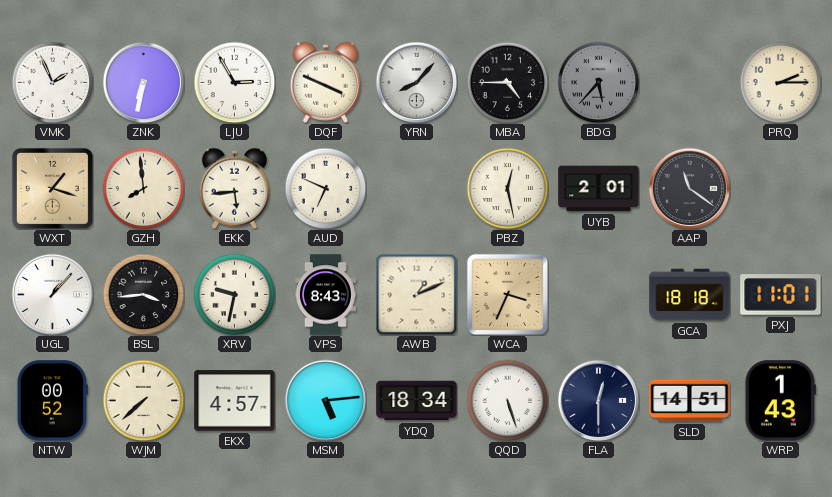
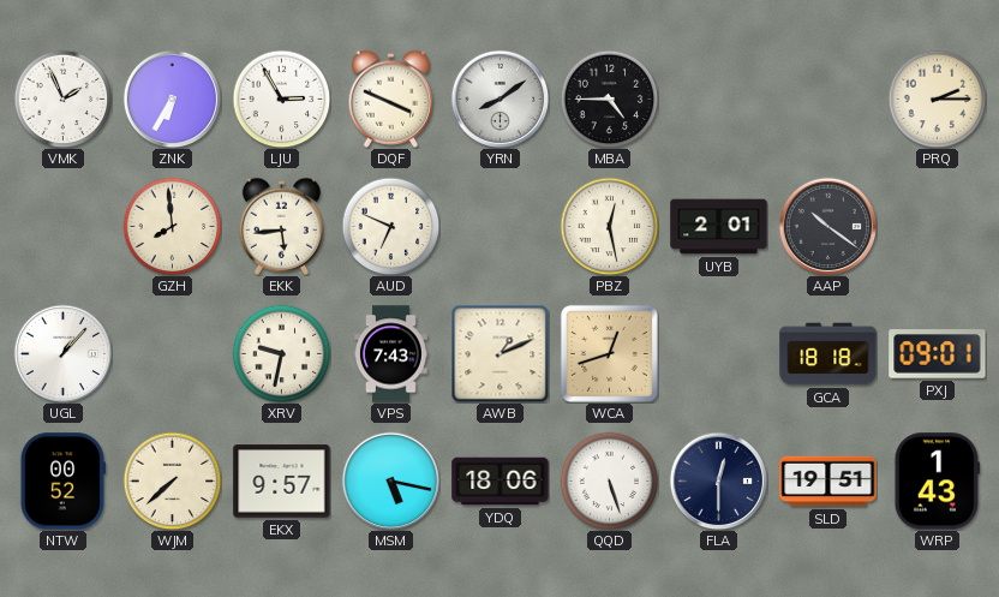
ZNK: 6:32 -> 6:35 (172, 98)
YRN: 8:07 -> 8:09 (499, 98)
BDG: 5:37 -> none (598, 82)
WXT: 1:18 -> none (52, 188)
AAP: 11:21 -> 10:21 (827, 226)
BSL: 3:44 -> none (143, 294)
VPS: 8:43 -> 7:43 (391, 354)
WCA: 3:34 -> 12:42 (609, 353)
PXJ: 11:01 -> 09:01 (938, 354)
EKX: 4:57 -> 9:57 (282, 482)
MSM: 5:14 -> 5:17 (390, 480)
YDQ: 18:34 -> 18:06 (501, 482)
SLD: 14:51 -> 19:51 (828, 482)
